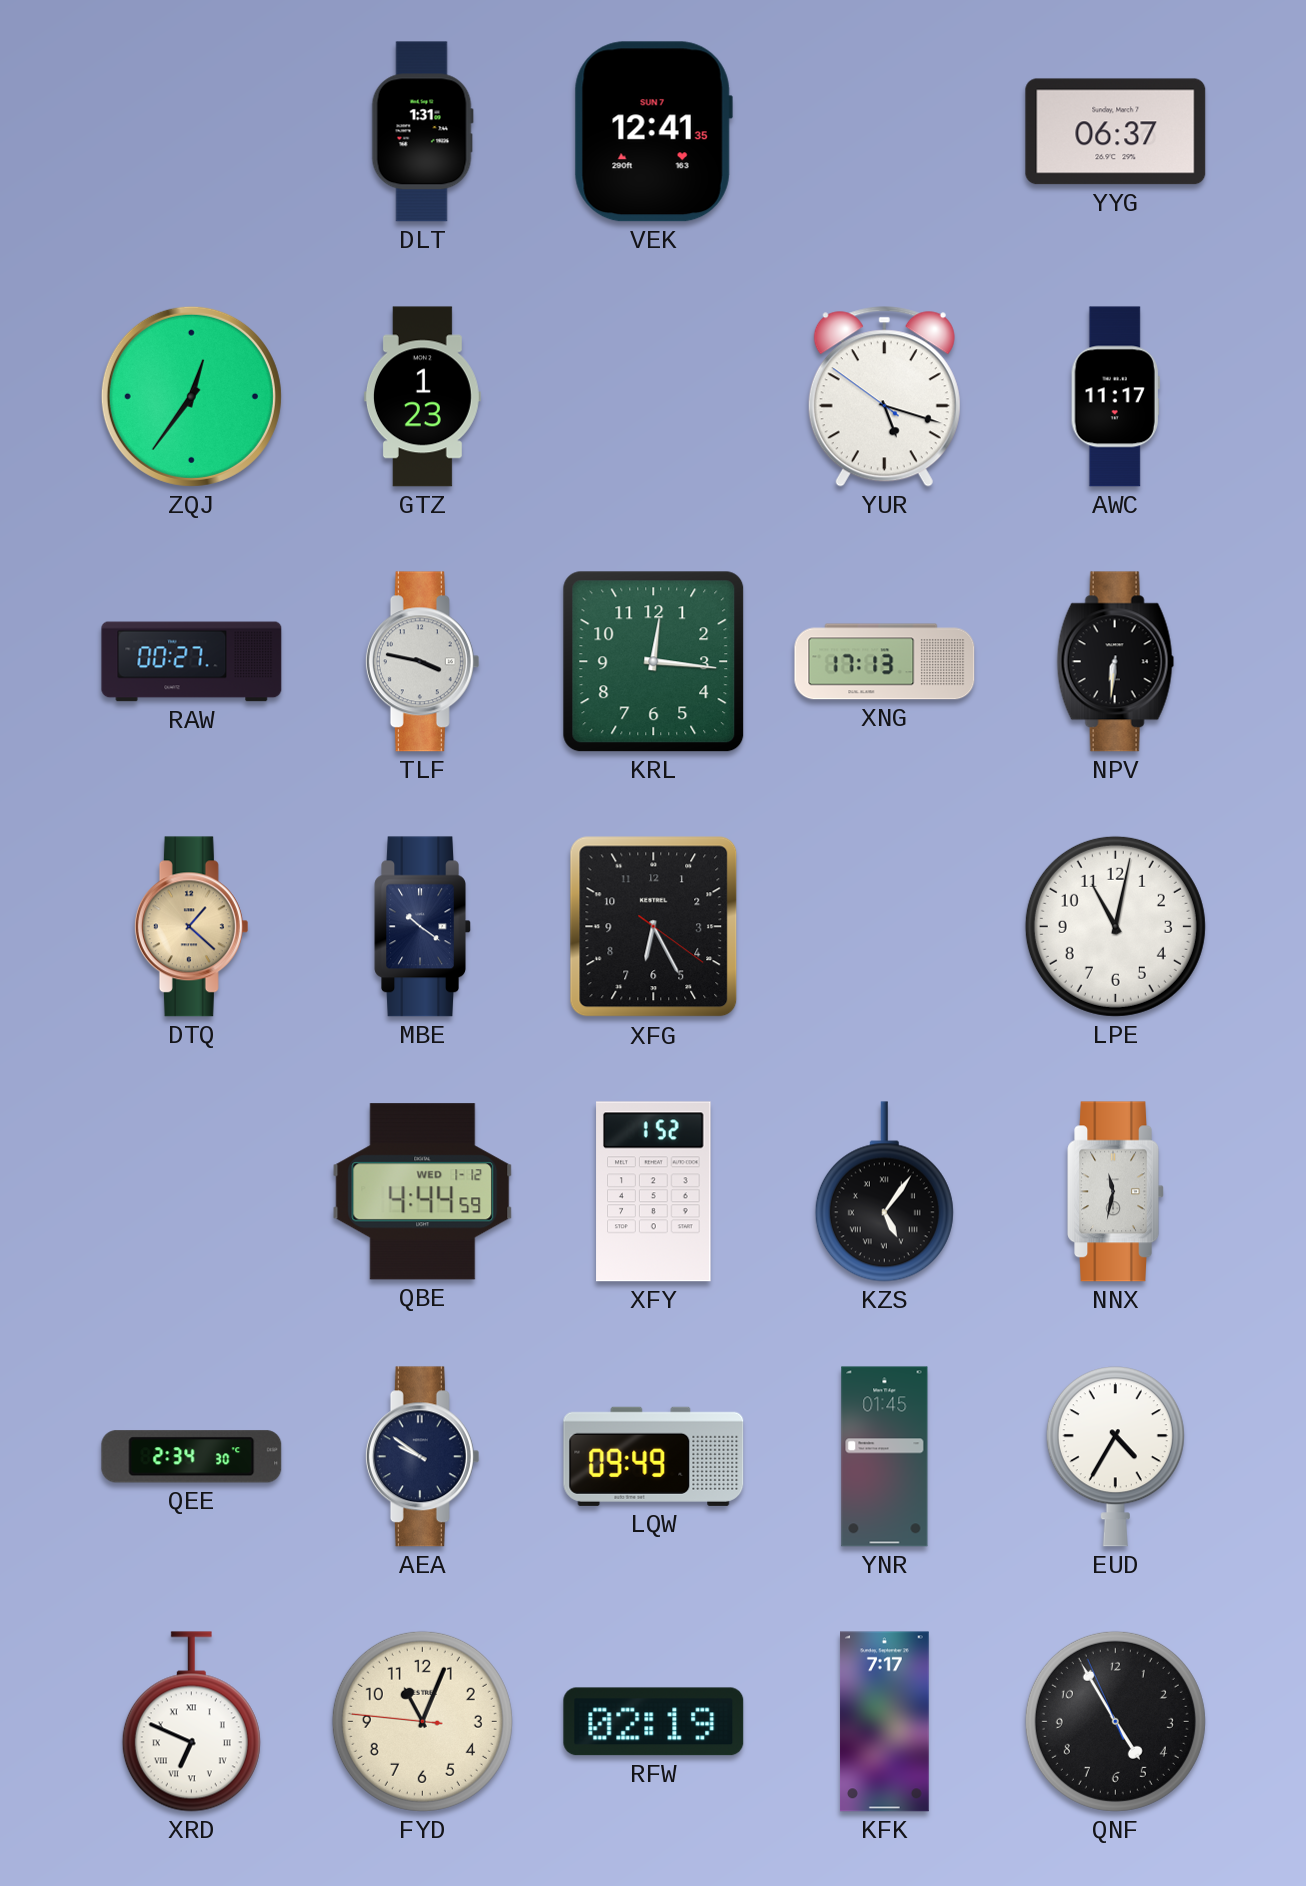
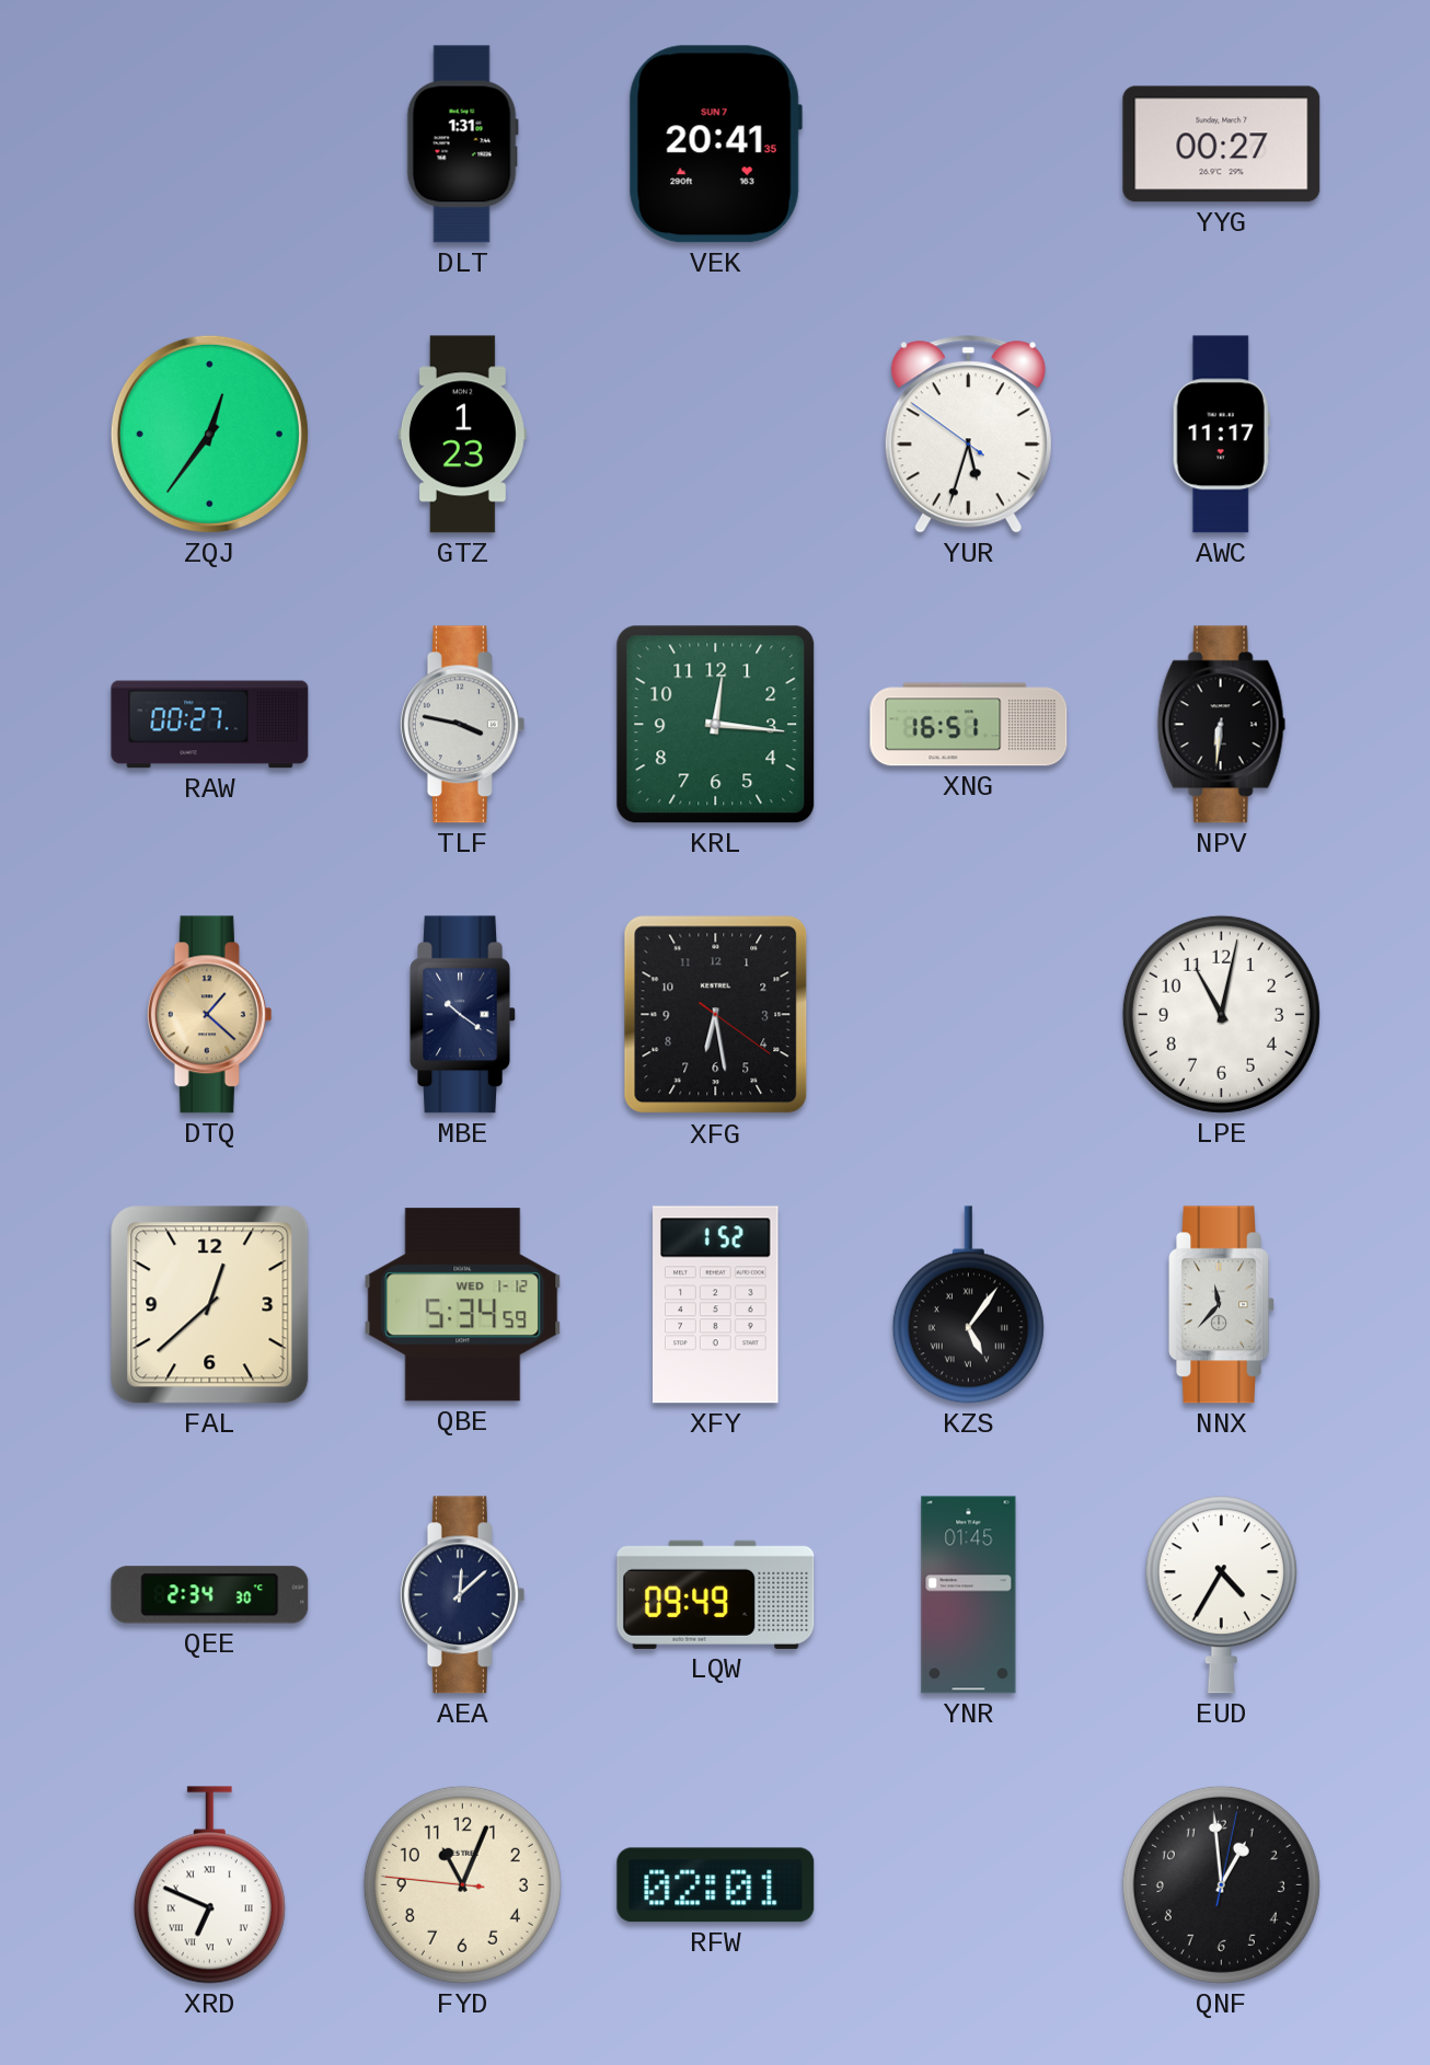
VEK: 12:41 -> 20:41 (715, 145)
YYG: 06:37 -> 00:27 (1222, 145)
YUR: 5:17 -> 5:32 (968, 435)
XNG: 17:13 -> 16:51 (969, 725)
XFG: 6:25 -> 6:28 (716, 1015)
FAL: none -> 12:38 (210, 1305)
QBE: 4:44 -> 5:34 (463, 1305)
NNX: 11:32 -> 11:37 (1221, 1305)
AEA: 9:51 -> 12:08 (462, 1595)
RFW: 02:19 -> 02:01 (716, 1885)
KFK: 7:17 -> none (885, 1722)
QNF: 4:54 -> 12:59 (1221, 1884)
